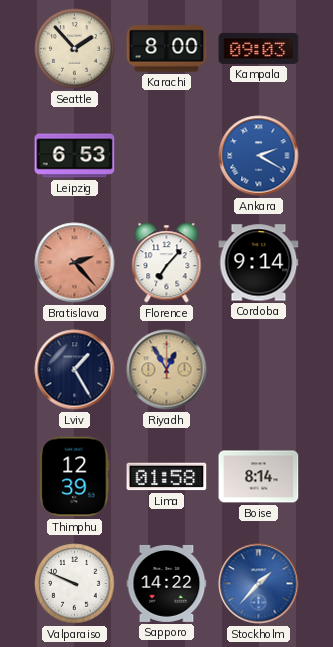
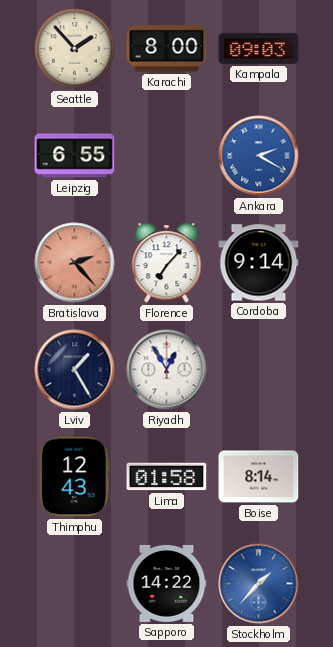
Leipzig: 6:53 -> 6:55 (75, 156)
Riyadh dial: champagne -> white (167, 370)
Thimphu: 12:39 -> 12:43 (75, 477)
Valparaiso: 9:49 -> none (75, 584)
